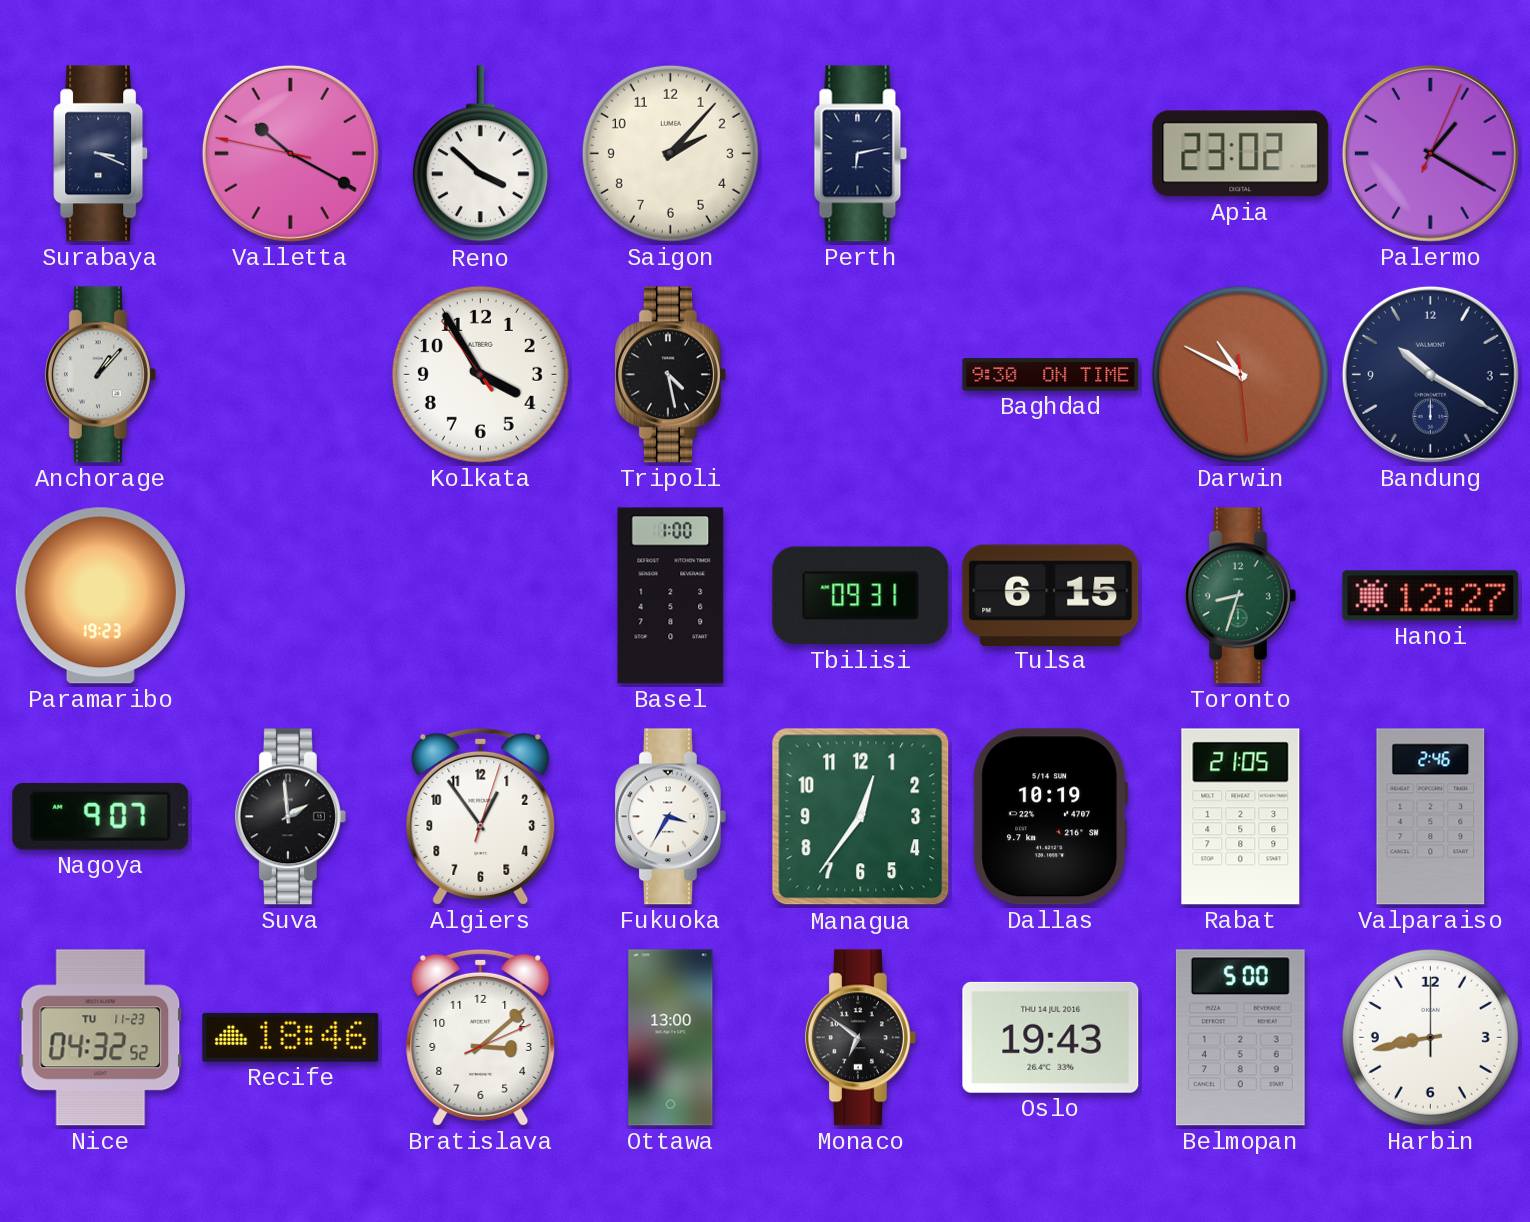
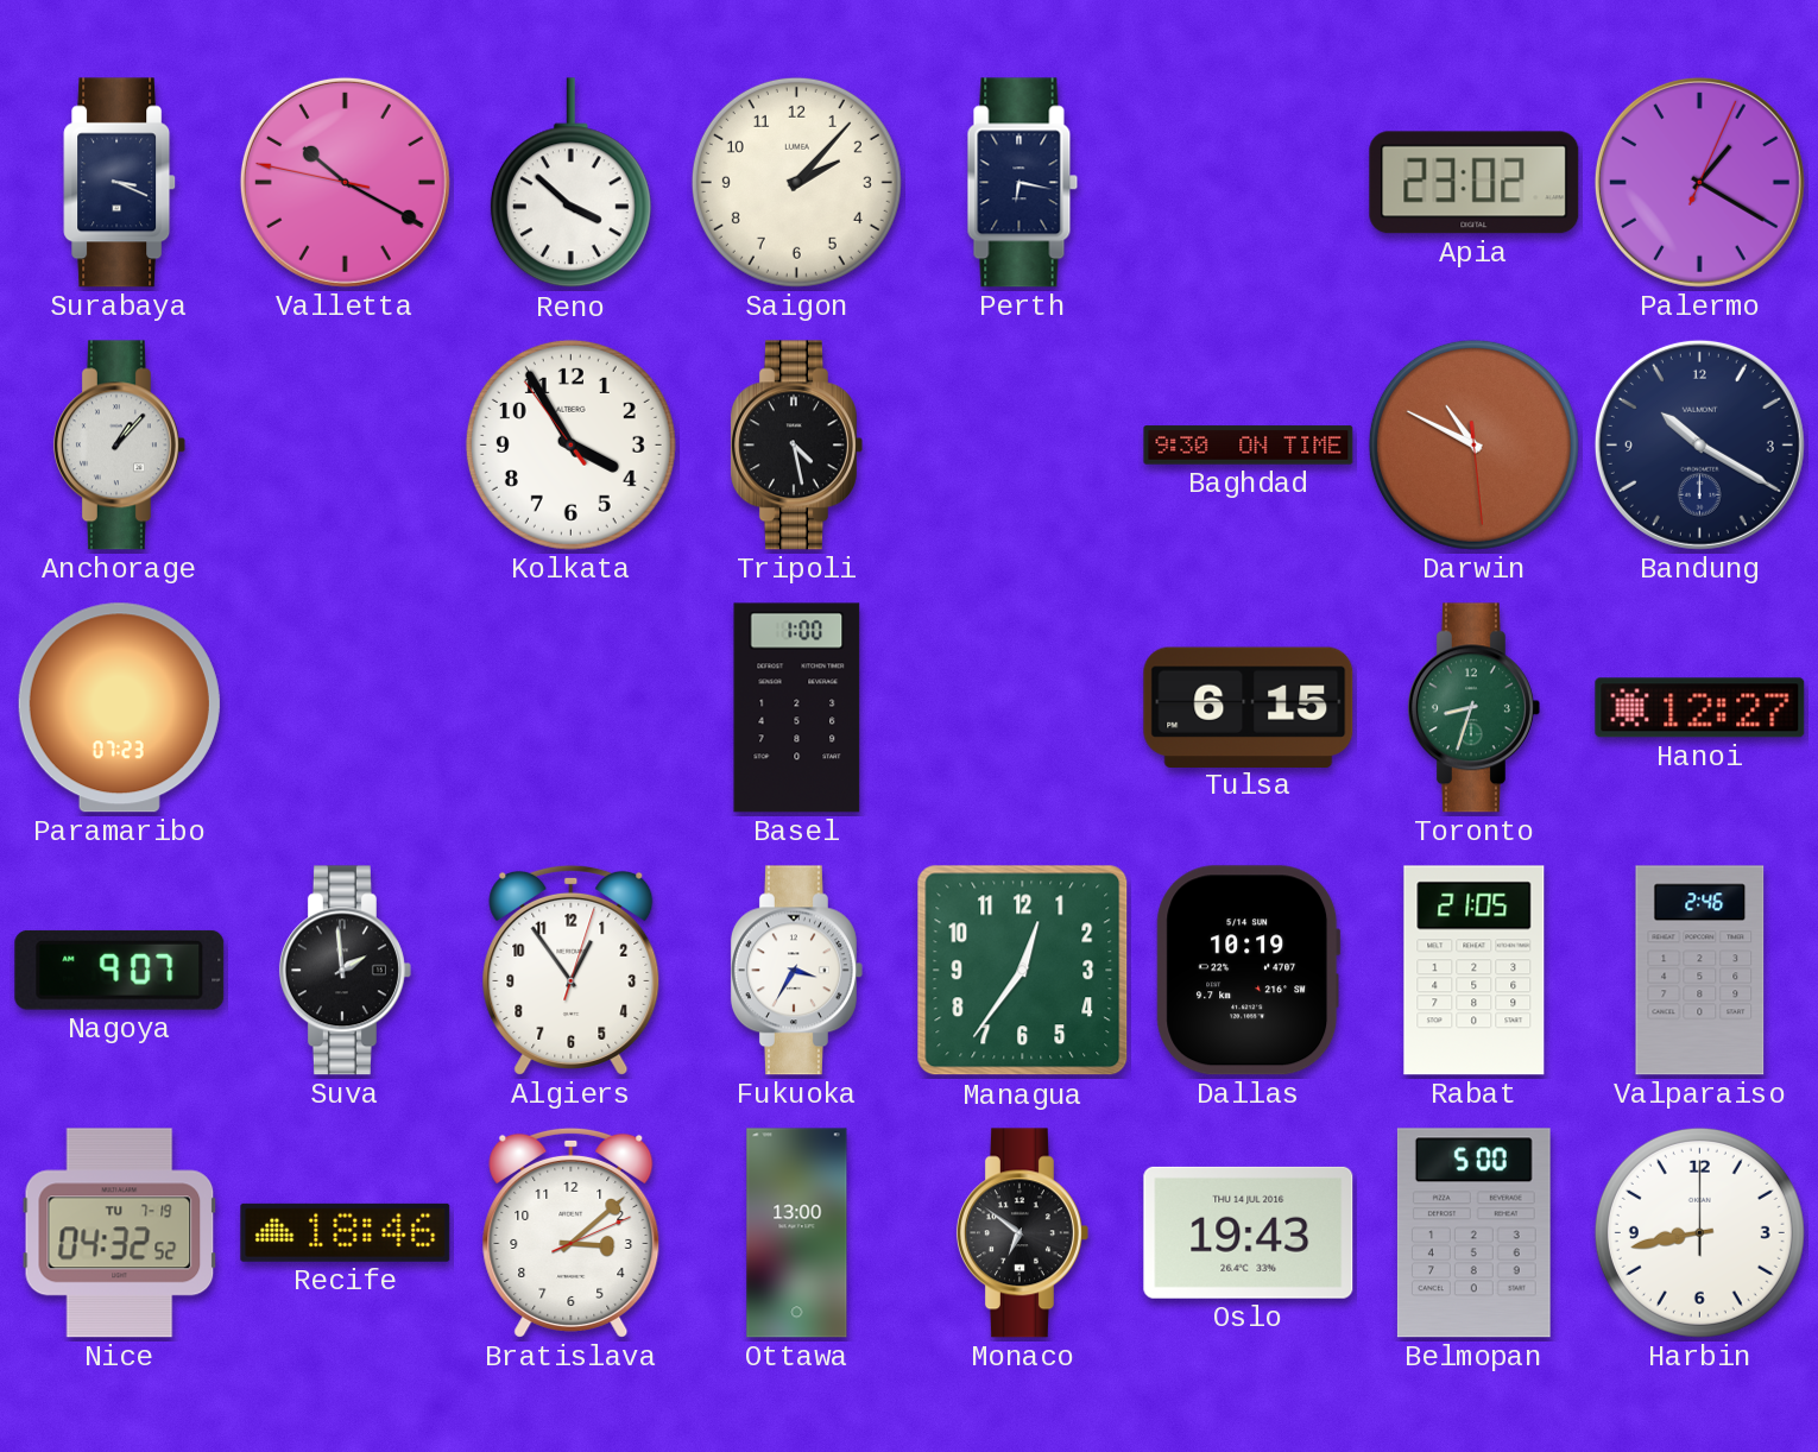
Perth: 6:13 -> 6:17 (1023, 183)
Paramaribo: 19:23 -> 07:23 (119, 708)
Tbilisi: 09:31 -> none (861, 596)
Nice date: TU 11-23 -> TU 7-19 (120, 1233)
